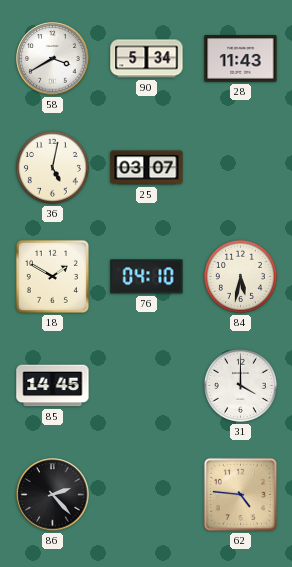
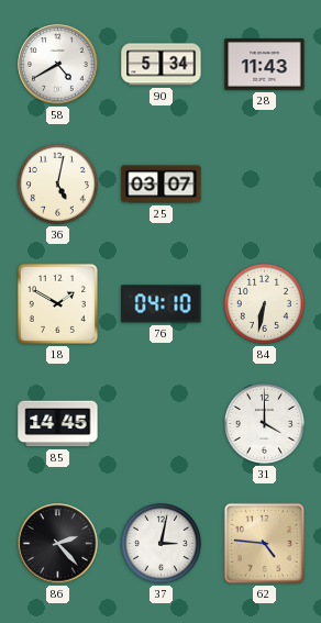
58: 3:40 -> 4:40 (58, 65)
84: 5:32 -> 6:32 (264, 303)
37: none -> 3:02 (160, 543)
